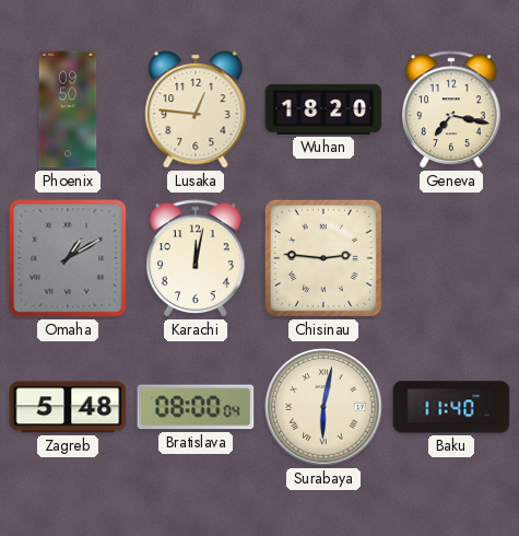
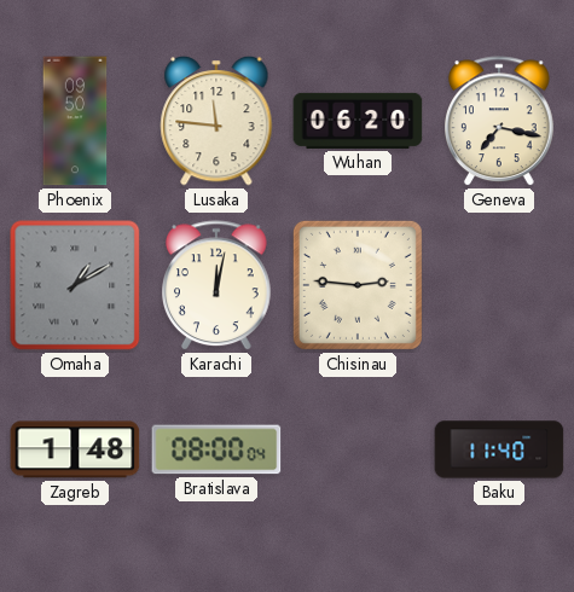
Lusaka: 12:46 -> 11:46 (216, 121)
Wuhan: 18:20 -> 06:20 (358, 121)
Zagreb: 5:48 -> 1:48 (75, 449)
Surabaya: 6:02 -> none (323, 407)
